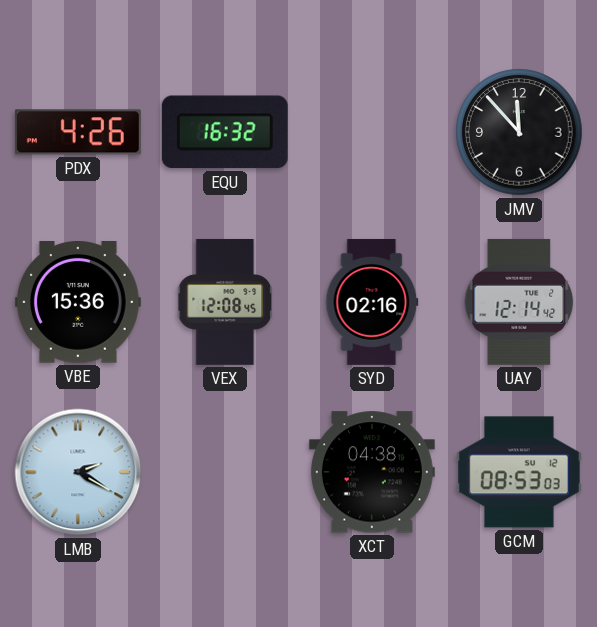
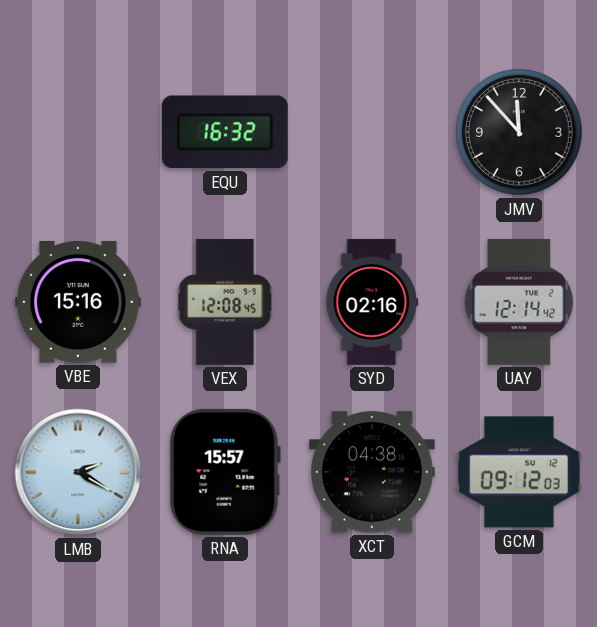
PDX: 4:26 -> none (78, 132)
VBE: 15:36 -> 15:16 (78, 302)
RNA: none -> 15:57 (225, 472)
GCM: 08:53 -> 09:12 (519, 472)
